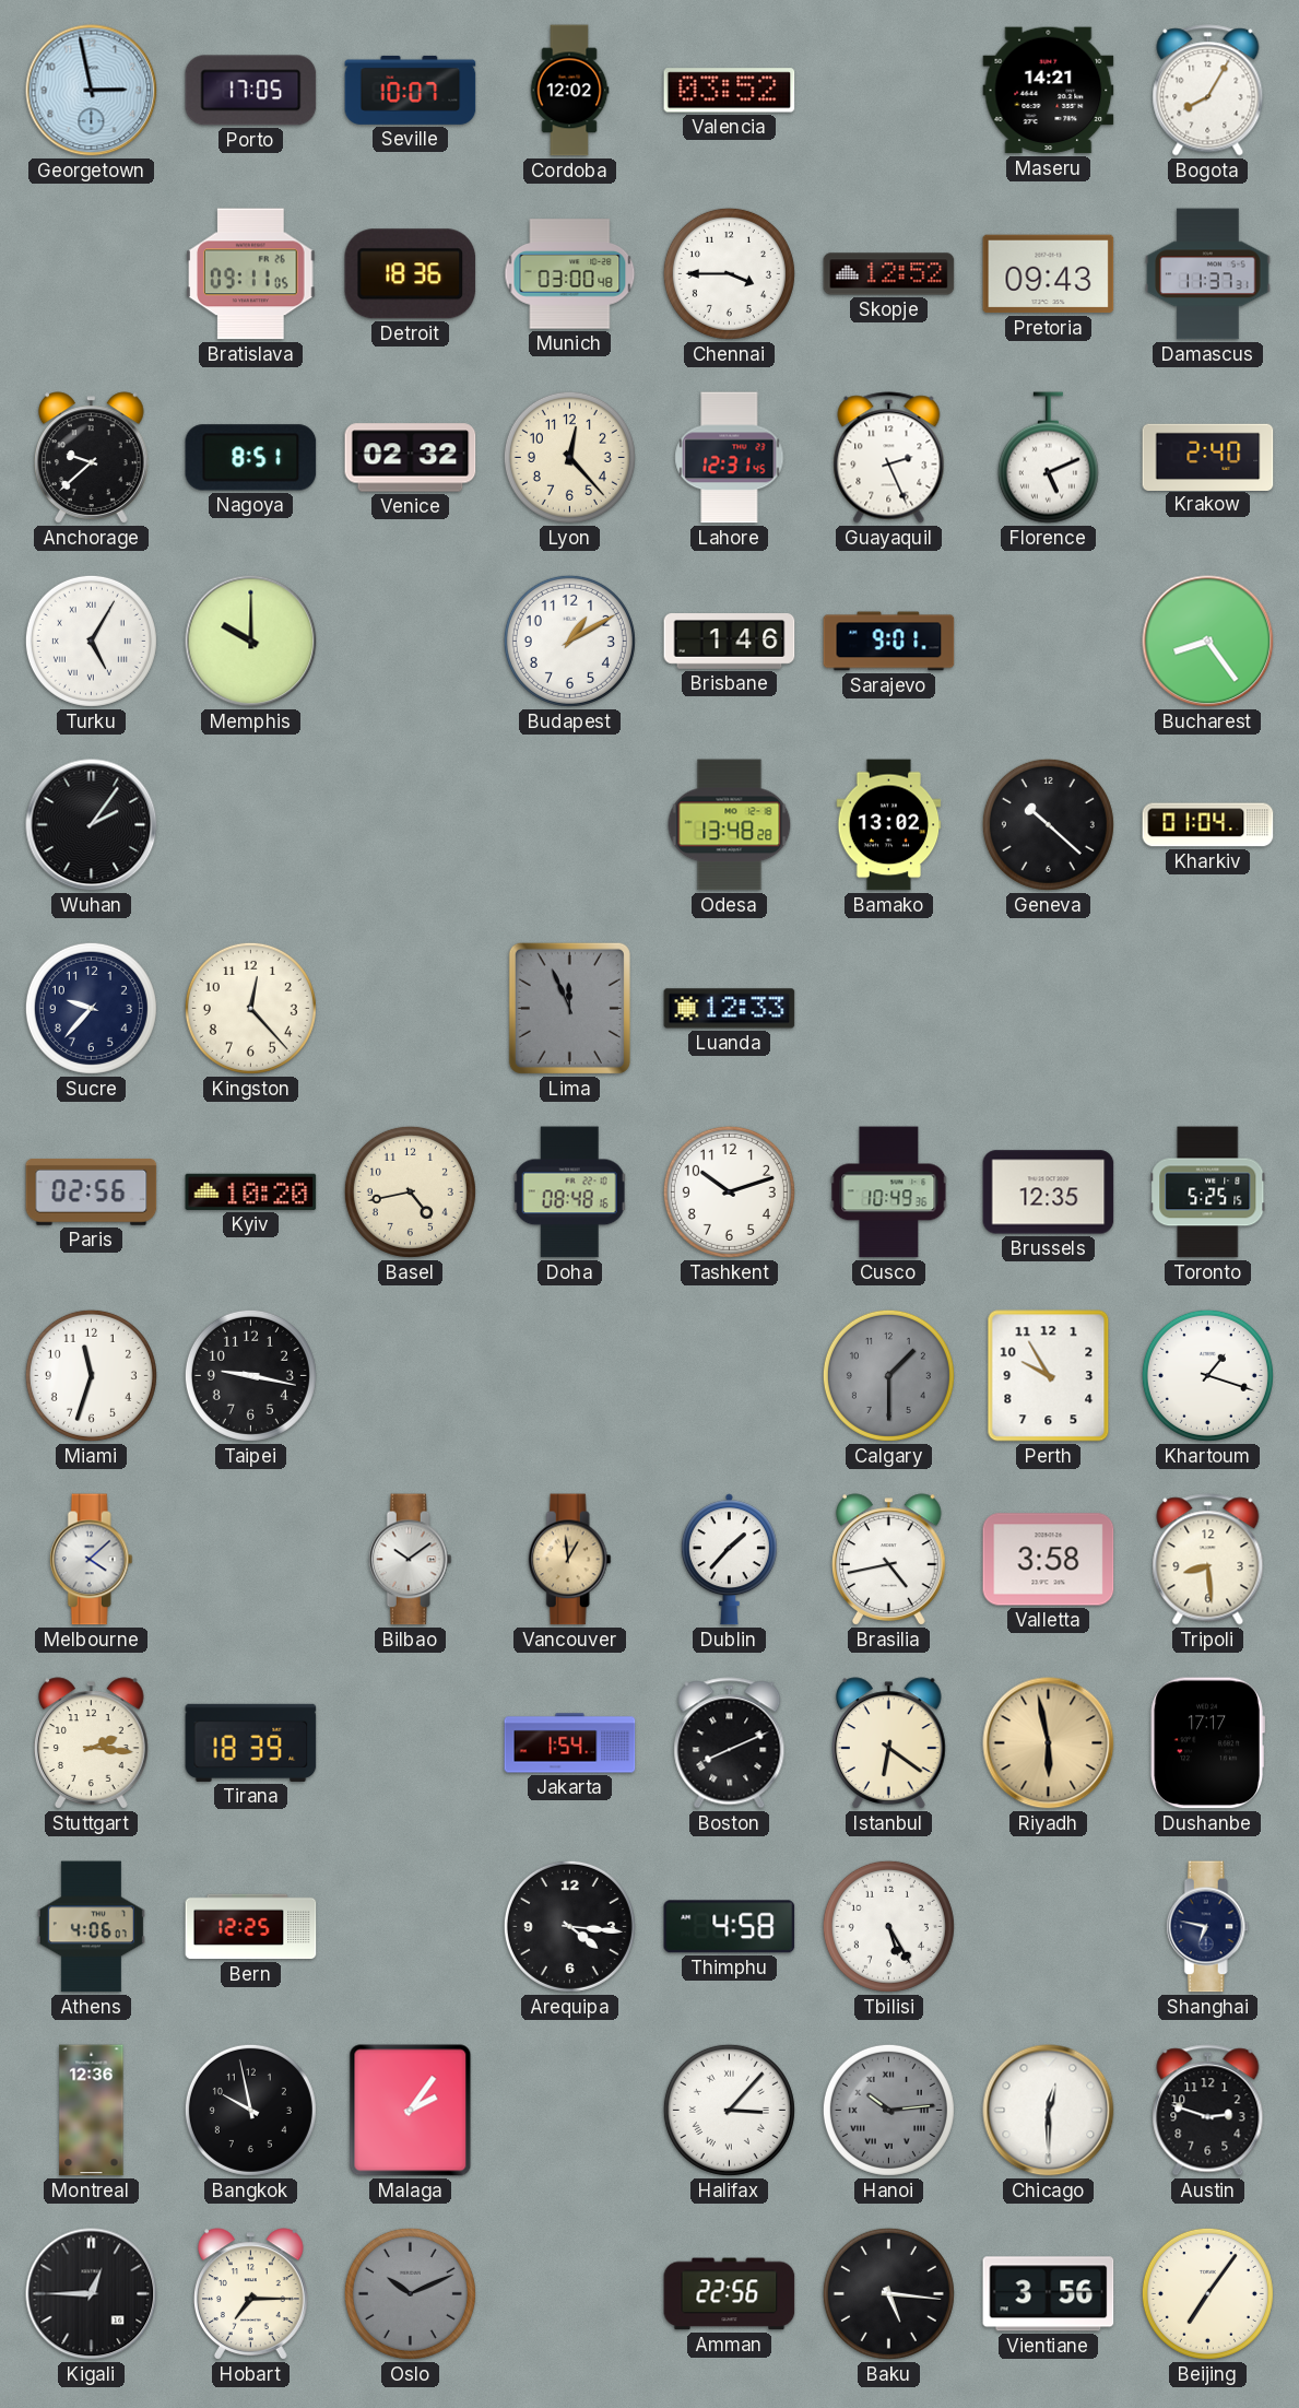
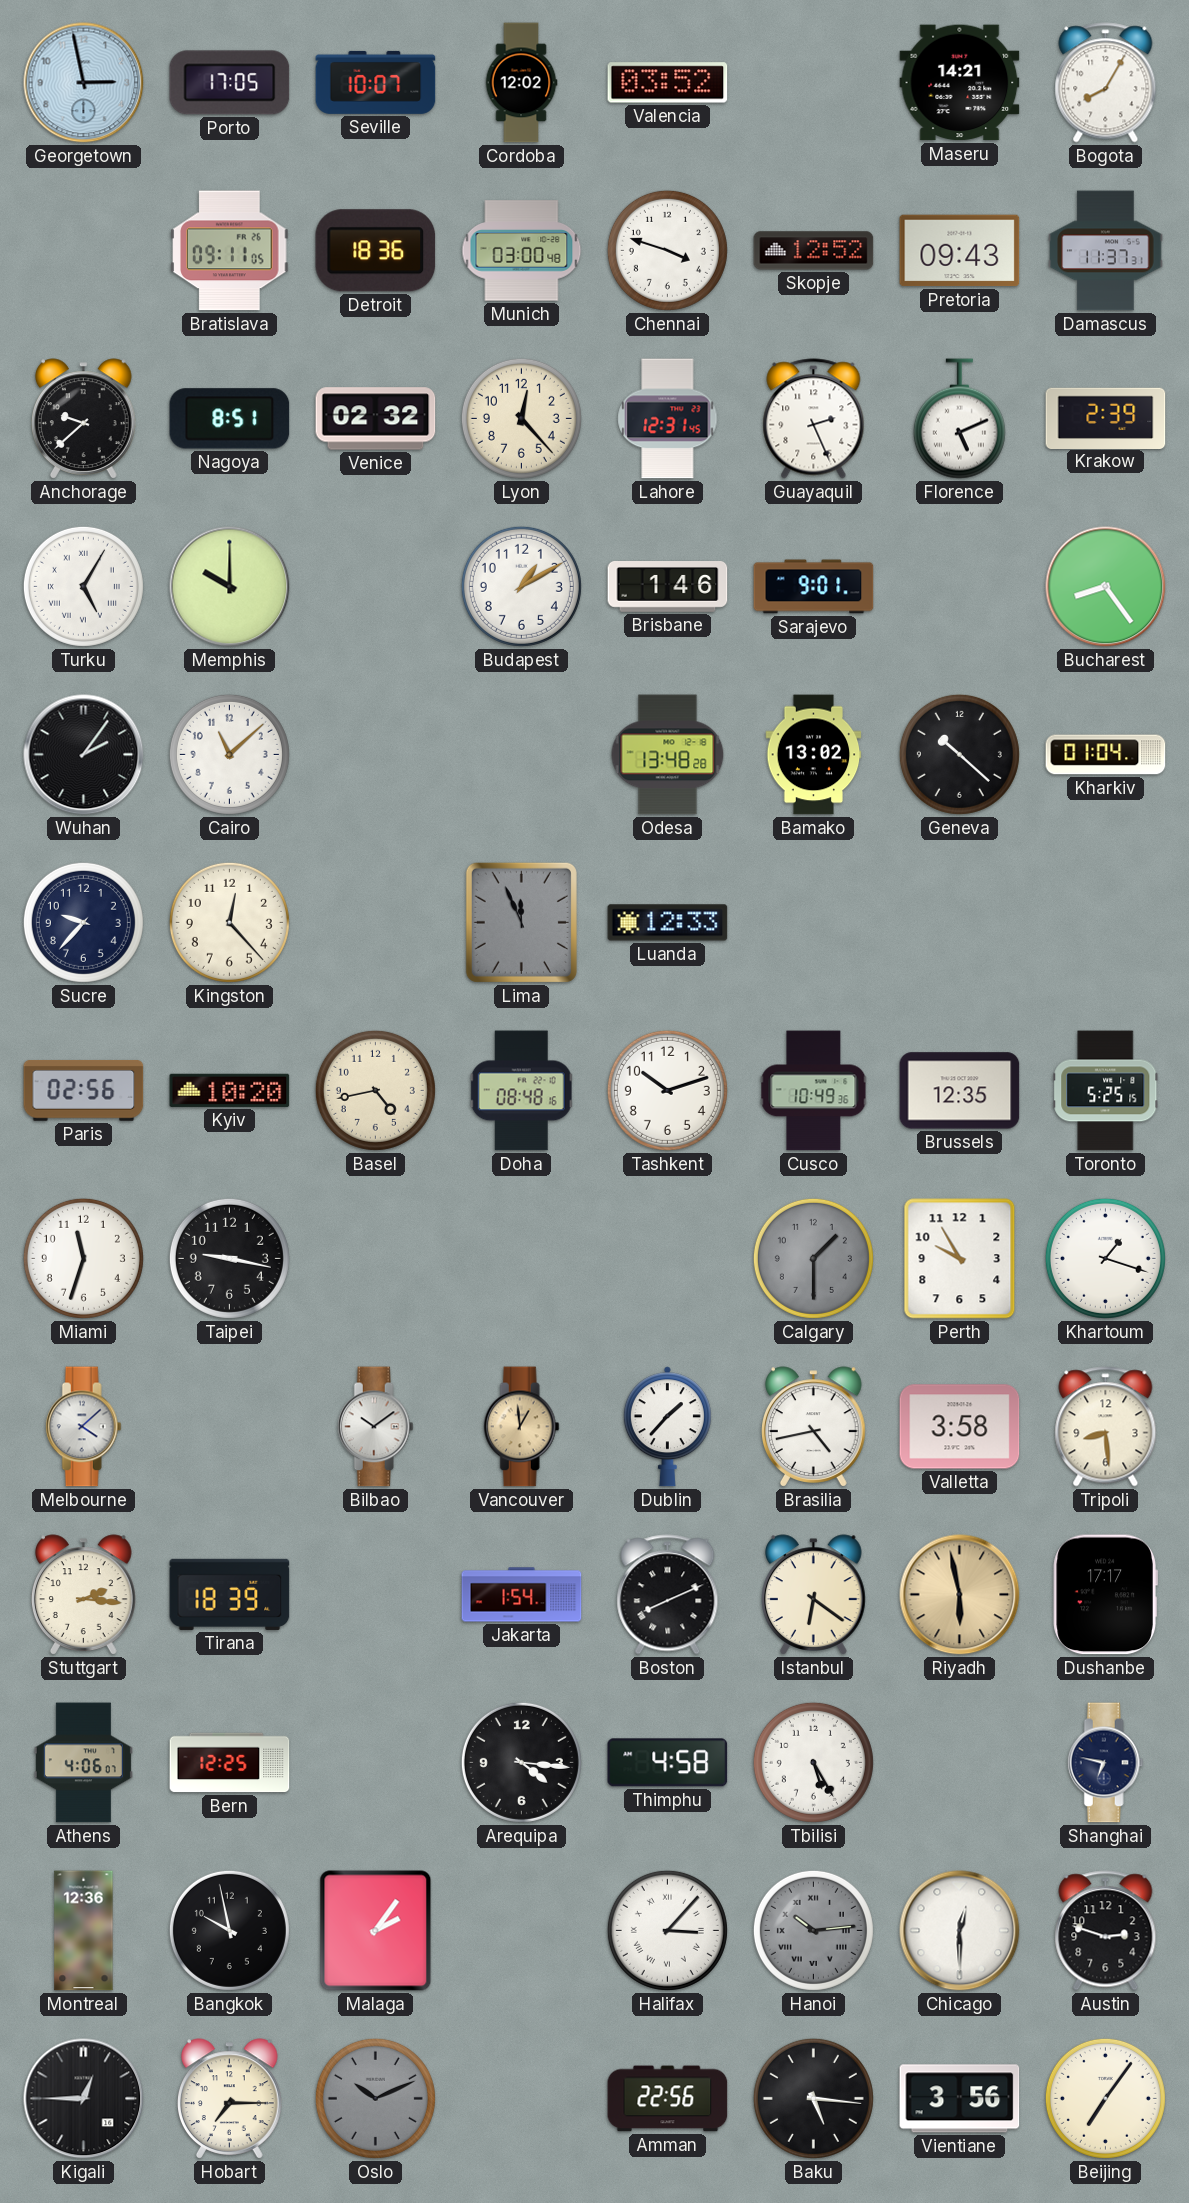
Chennai: 3:45 -> 3:48 (667, 250)
Krakow: 2:40 -> 2:39 (1106, 418)
Cairo: none -> 11:08 (229, 754)
